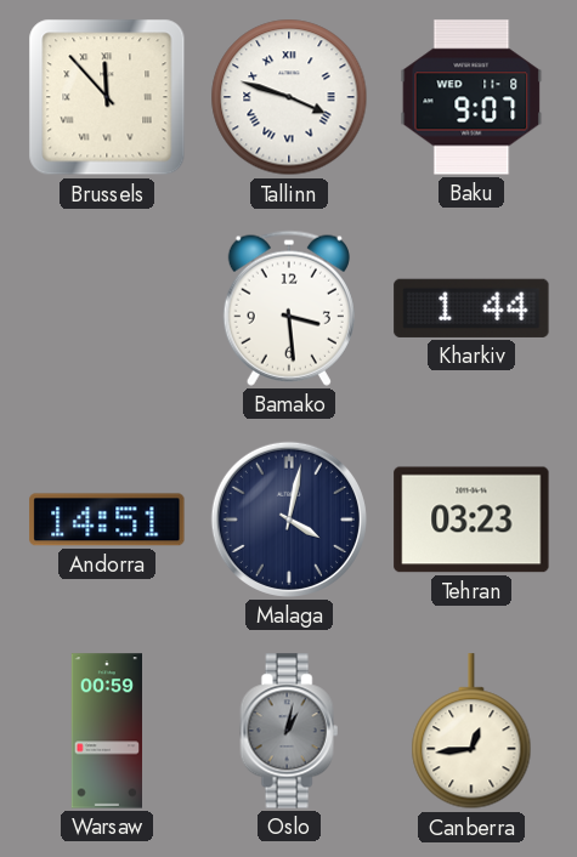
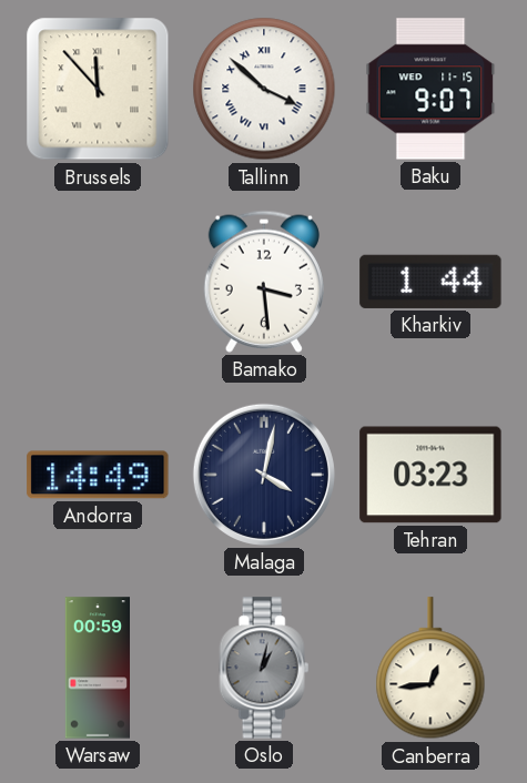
Tallinn: 3:48 -> 3:52 (264, 89)
Baku date: WED 11-8 -> WED 11-15 (430, 89)
Andorra: 14:51 -> 14:49 (98, 475)
